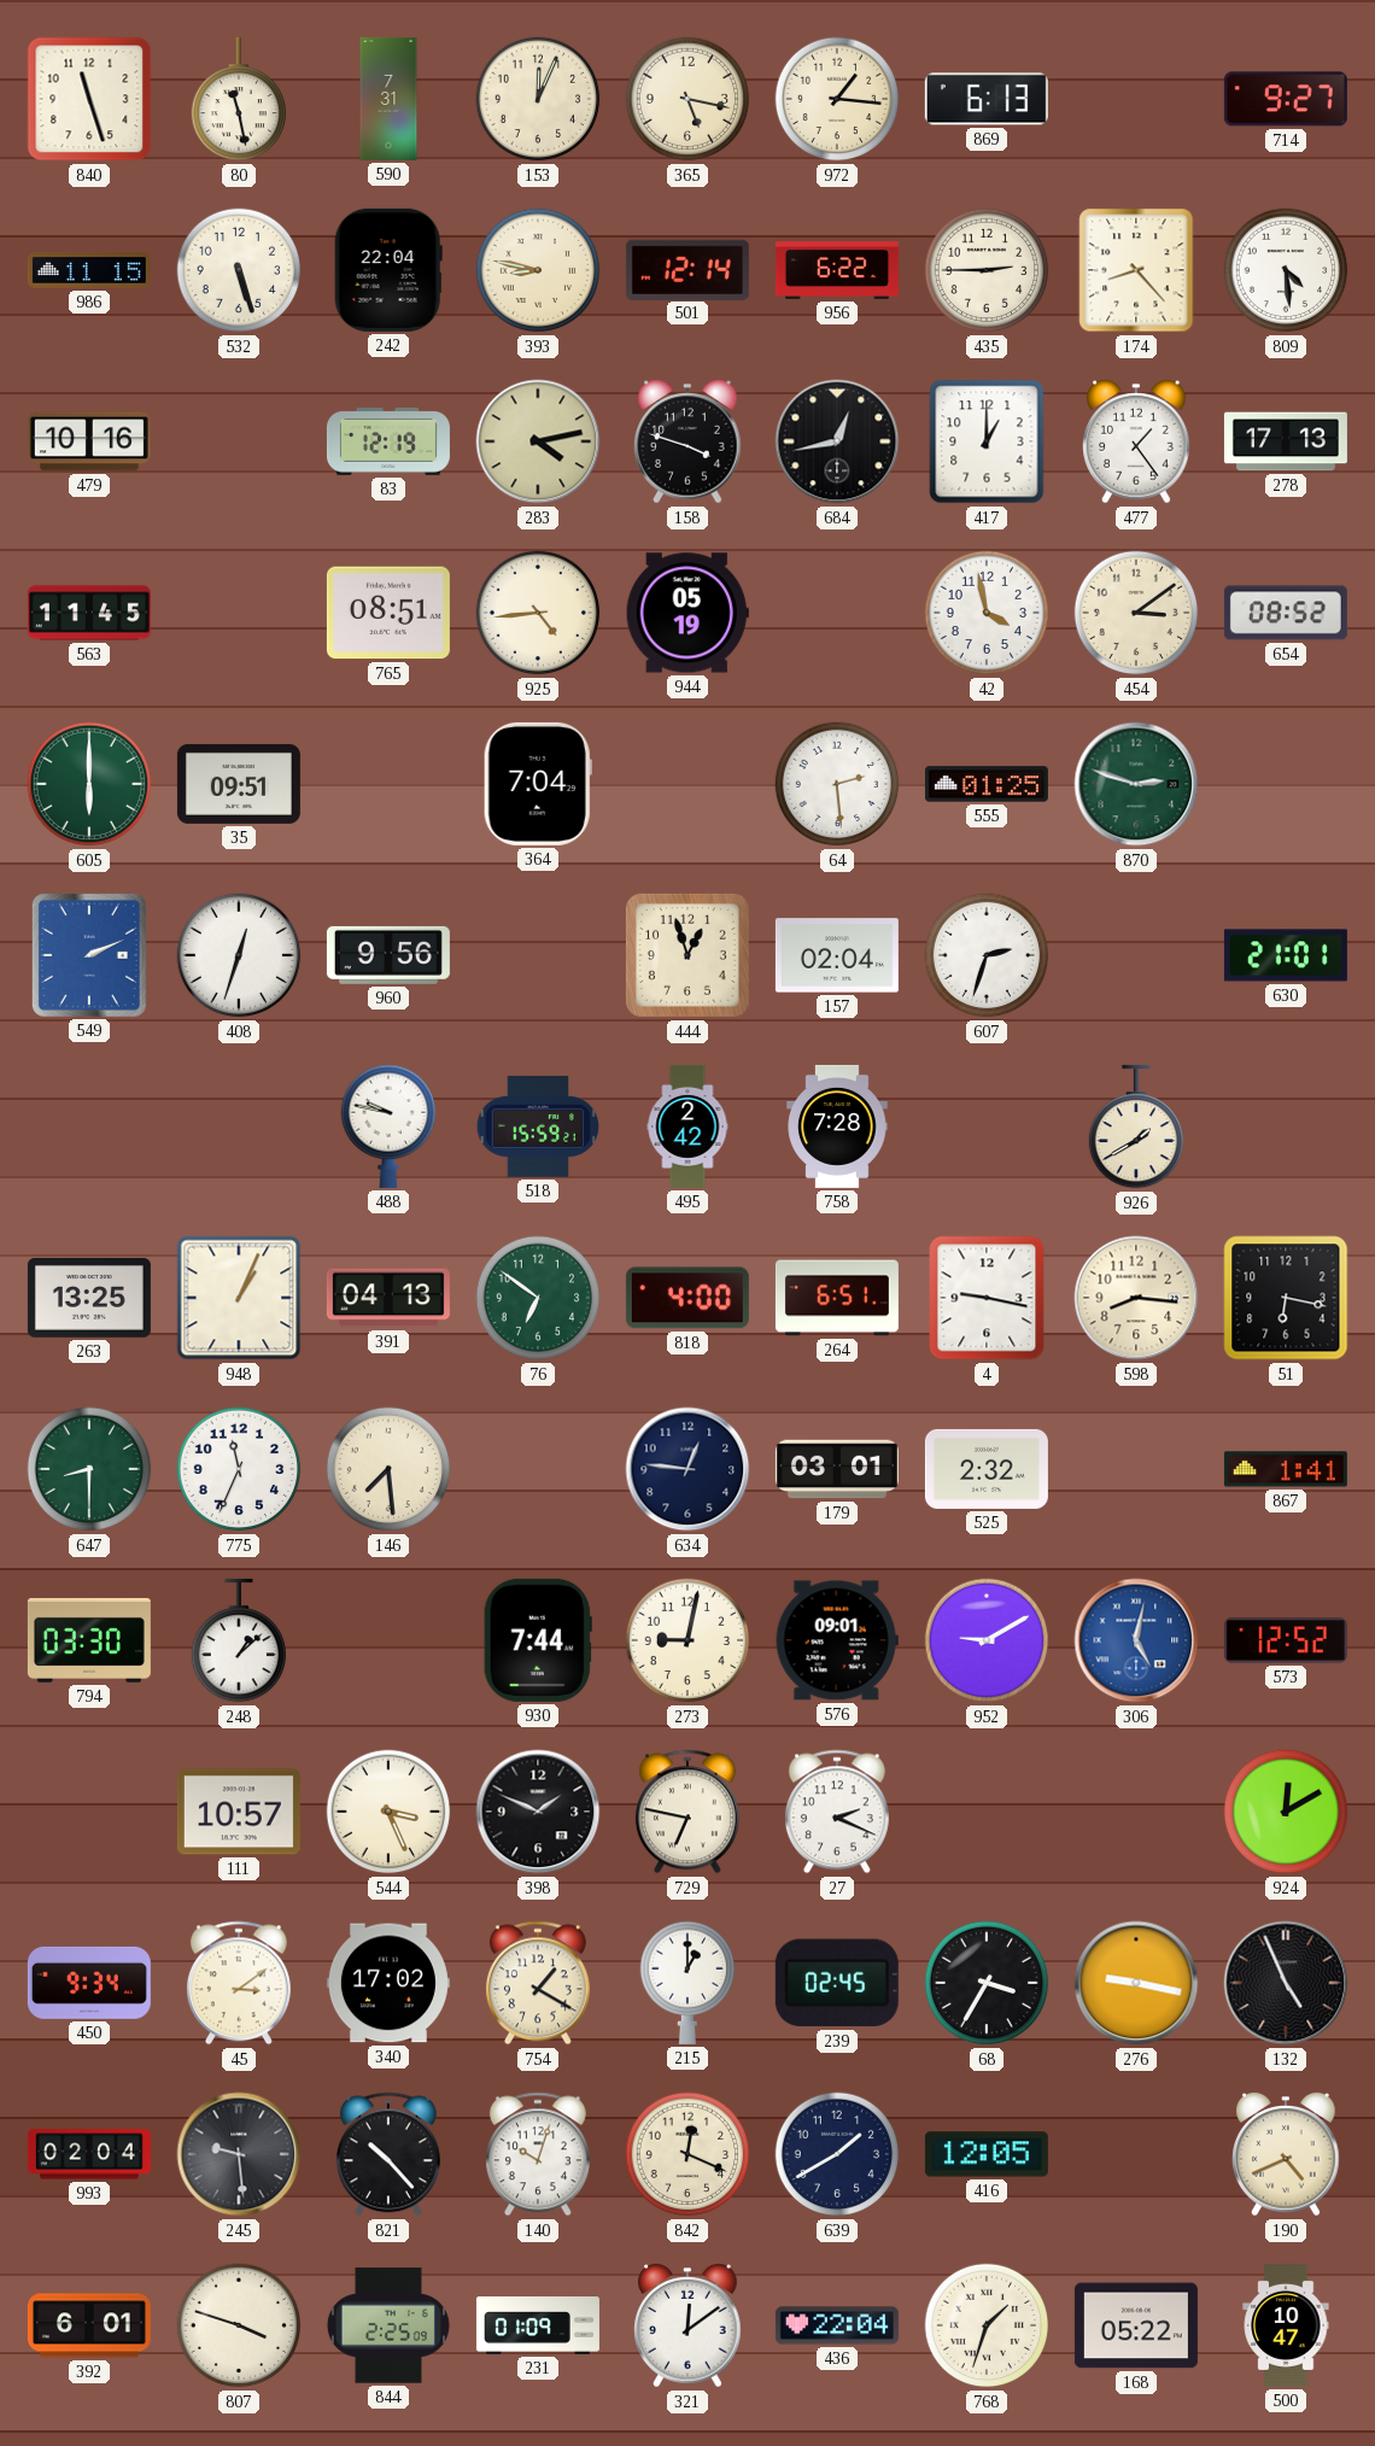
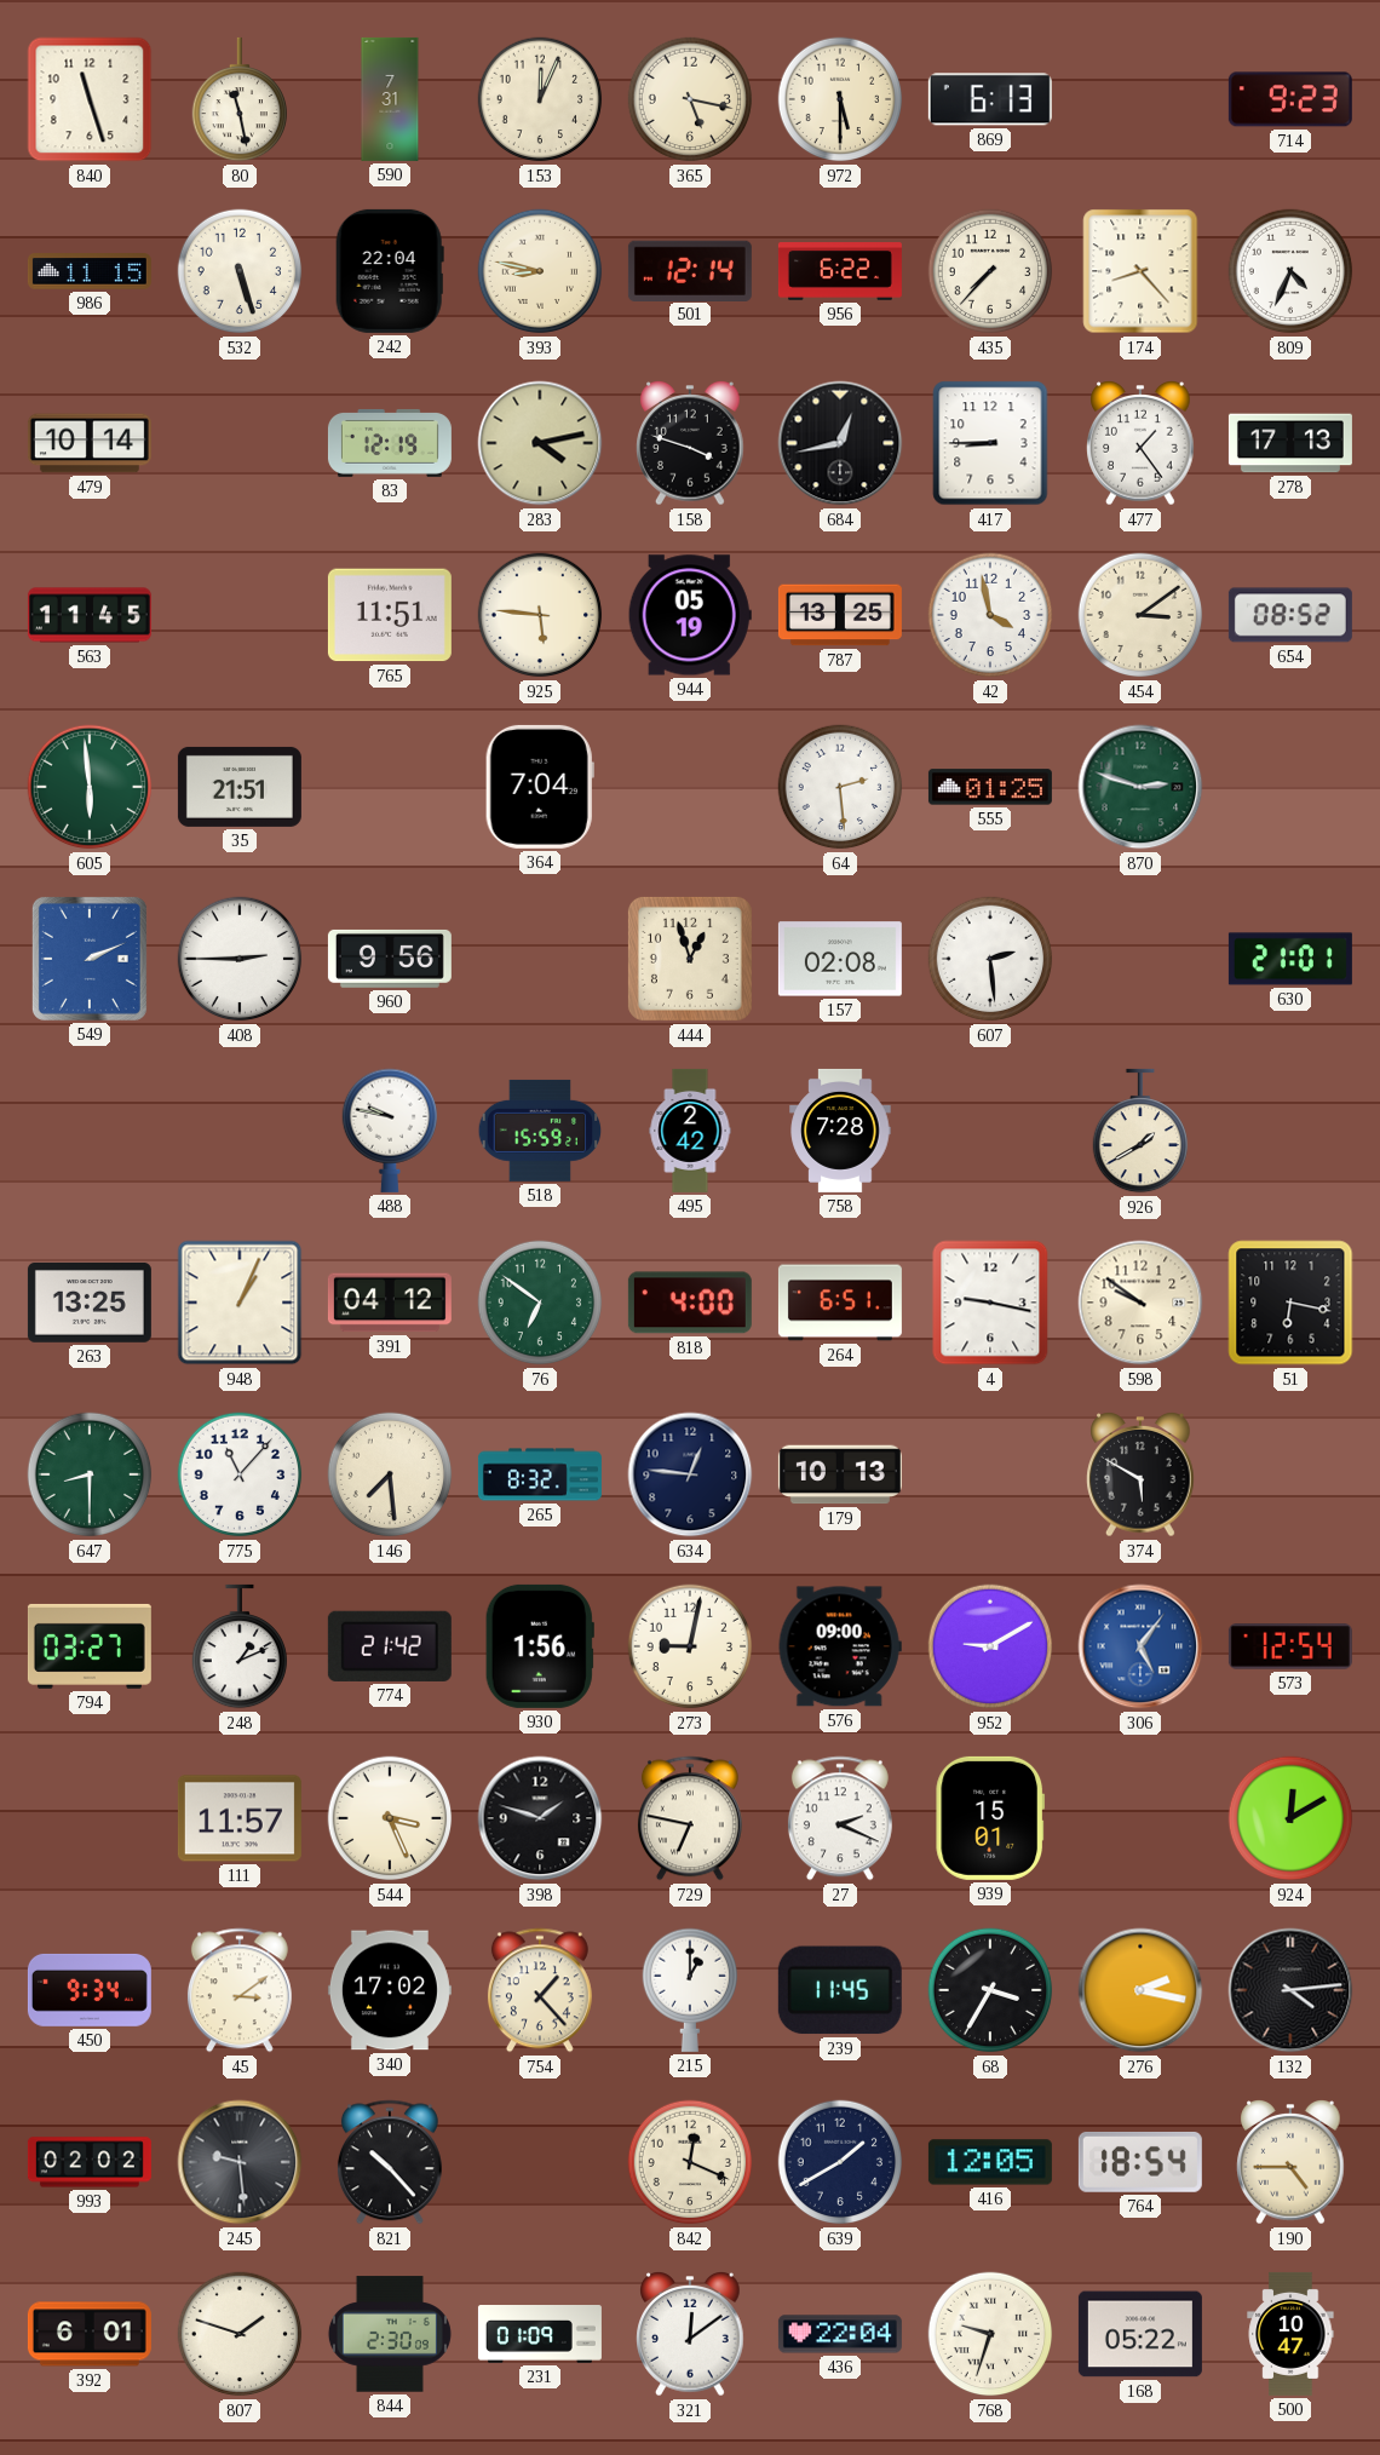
972: 1:16 -> 5:30 (840, 99)
714: 9:27 -> 9:23 (1290, 99)
435: 2:45 -> 7:37 (990, 271)
809: 4:29 -> 4:34 (1290, 271)
479: 10:16 -> 10:14 (90, 443)
417: 1:00 -> 8:45 (990, 443)
765: 08:51 -> 11:51 (390, 615)
925: 4:44 -> 5:46 (540, 615)
787: none -> 13:25 (840, 615)
605: 6:00 -> 5:59 (90, 787)
35: 09:51 -> 21:51 (240, 787)
408: 12:33 -> 2:45 (240, 959)
157: 02:04 -> 02:08 (840, 959)
607: 2:33 -> 2:29 (990, 959)
391: 04:13 -> 04:12 (390, 1303)
598: 8:16 -> 9:51 (1140, 1303)
775: 11:34 -> 11:07 (240, 1474)
265: none -> 8:32 (540, 1474)
179: 03:01 -> 10:13 (840, 1474)
525: 2:32 -> none (987, 1469)
374: none -> 5:50 (1140, 1476)
867: 1:41 -> none (1286, 1469)
794: 03:30 -> 03:27 (90, 1646)
248: 1:08 -> 1:11 (238, 1646)
774: none -> 21:42 (390, 1646)
930: 7:44 -> 1:56 (540, 1646)
576: 09:01 -> 09:00 (840, 1646)
306: 5:02 -> 5:06 (1140, 1646)
573: 12:52 -> 12:54 (1290, 1646)
111: 10:57 -> 11:57 (240, 1818)
398: 1:49 -> 1:48 (540, 1818)
939: none -> 15:01 (990, 1818)
754: 1:20 -> 1:23 (540, 1990)
239: 02:45 -> 11:45 (840, 1990)
276: 9:17 -> 2:17 (1140, 1990)
132: 4:56 -> 4:14 (1290, 1990)
993: 02:04 -> 02:02 (90, 2162)
140: 10:03 -> none (538, 2154)
764: none -> 18:54 (1140, 2162)
190: 4:41 -> 4:45 (1290, 2163)
807: 3:48 -> 1:48 (240, 2334)
844: 2:25 -> 2:30 (390, 2334)
768: 1:33 -> 9:33 (990, 2334)
